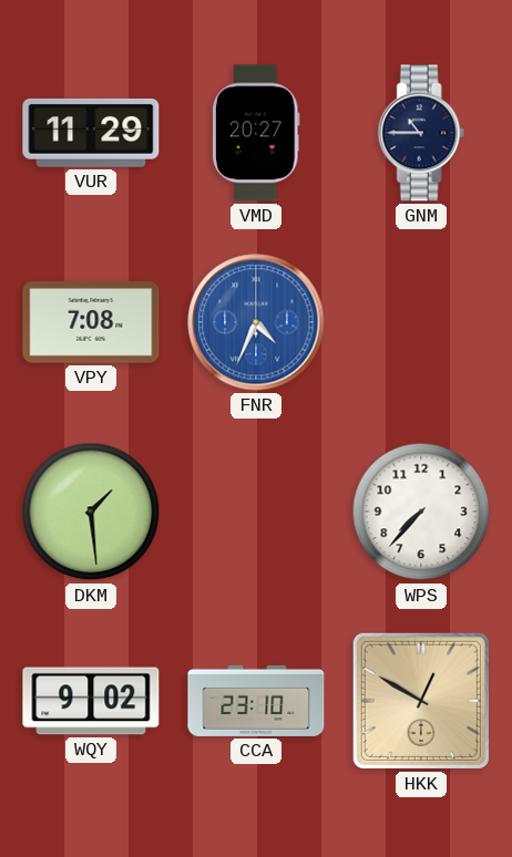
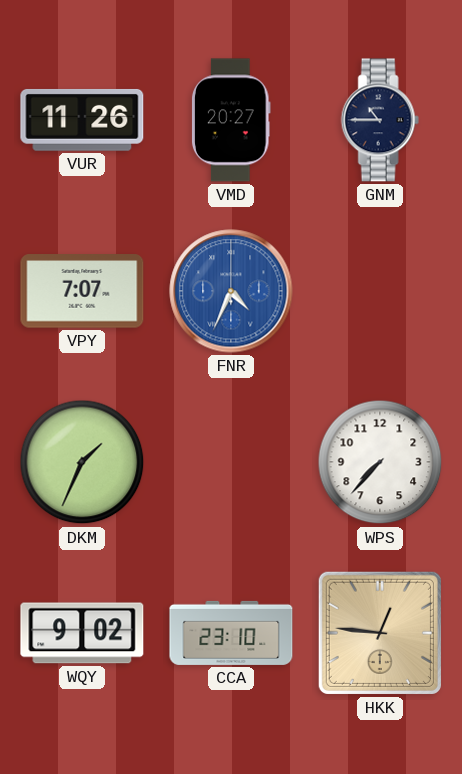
VUR: 11:29 -> 11:26 (82, 120)
VPY: 7:08 -> 7:07 (82, 291)
DKM: 1:29 -> 1:34 (82, 462)
HKK: 12:50 -> 12:46 (380, 633)
